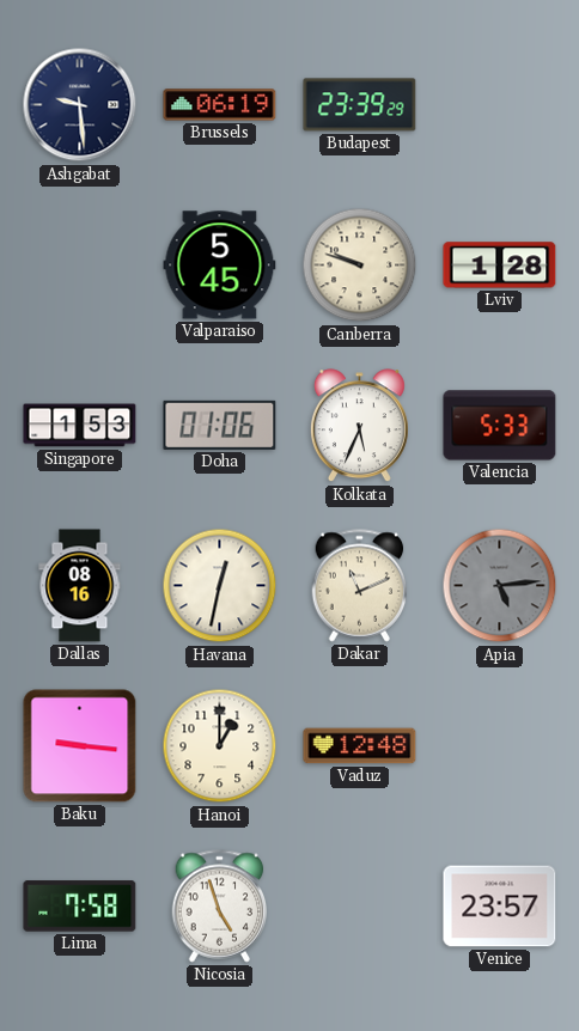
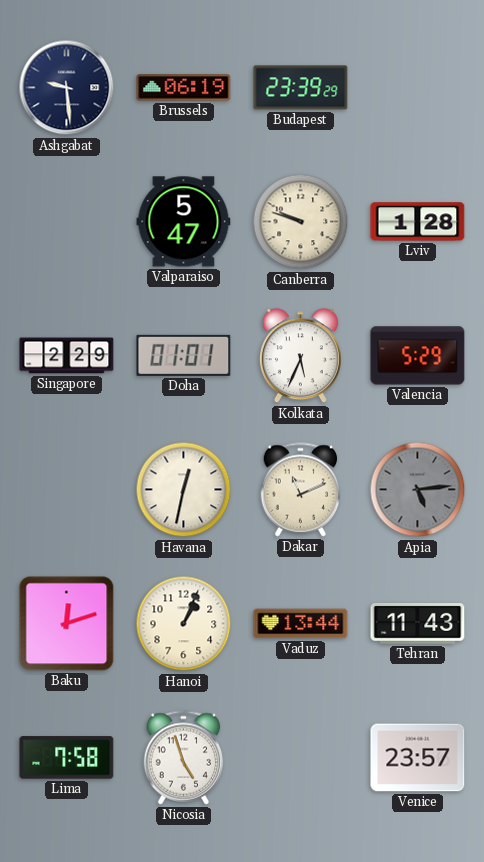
Valparaiso: 5:45 -> 5:47 (184, 222)
Singapore: 1:53 -> 2:29 (67, 356)
Doha: 01:06 -> 01:01 (184, 355)
Valencia: 5:33 -> 5:29 (418, 356)
Dallas: 08:16 -> none (80, 586)
Baku: 9:16 -> 12:12 (67, 624)
Hanoi: 1:00 -> 1:04 (184, 624)
Vaduz: 12:48 -> 13:44 (301, 624)
Tehran: none -> 11:43 (418, 624)
